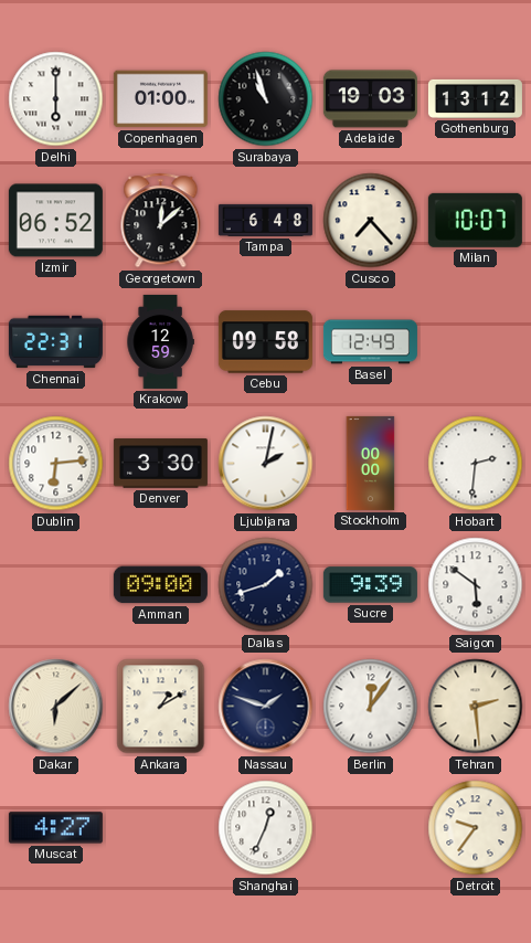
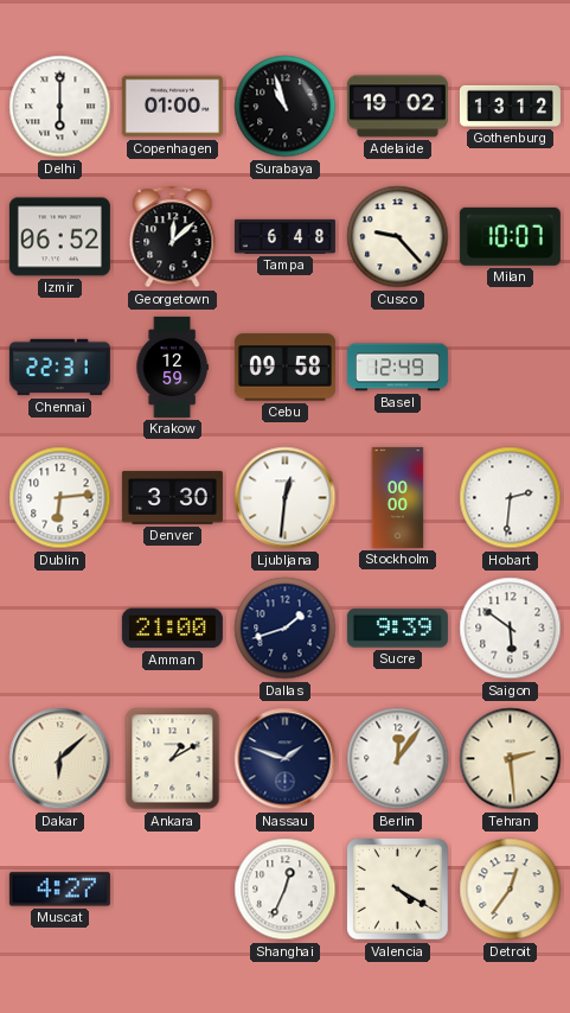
Adelaide: 19:03 -> 19:02 (397, 107)
Cusco: 7:23 -> 9:23 (398, 237)
Ljubljana: 2:02 -> 12:31 (286, 498)
Amman: 09:00 -> 21:00 (172, 629)
Valencia: none -> 4:20 (398, 890)
Detroit: 9:36 -> 12:36 (511, 890)
